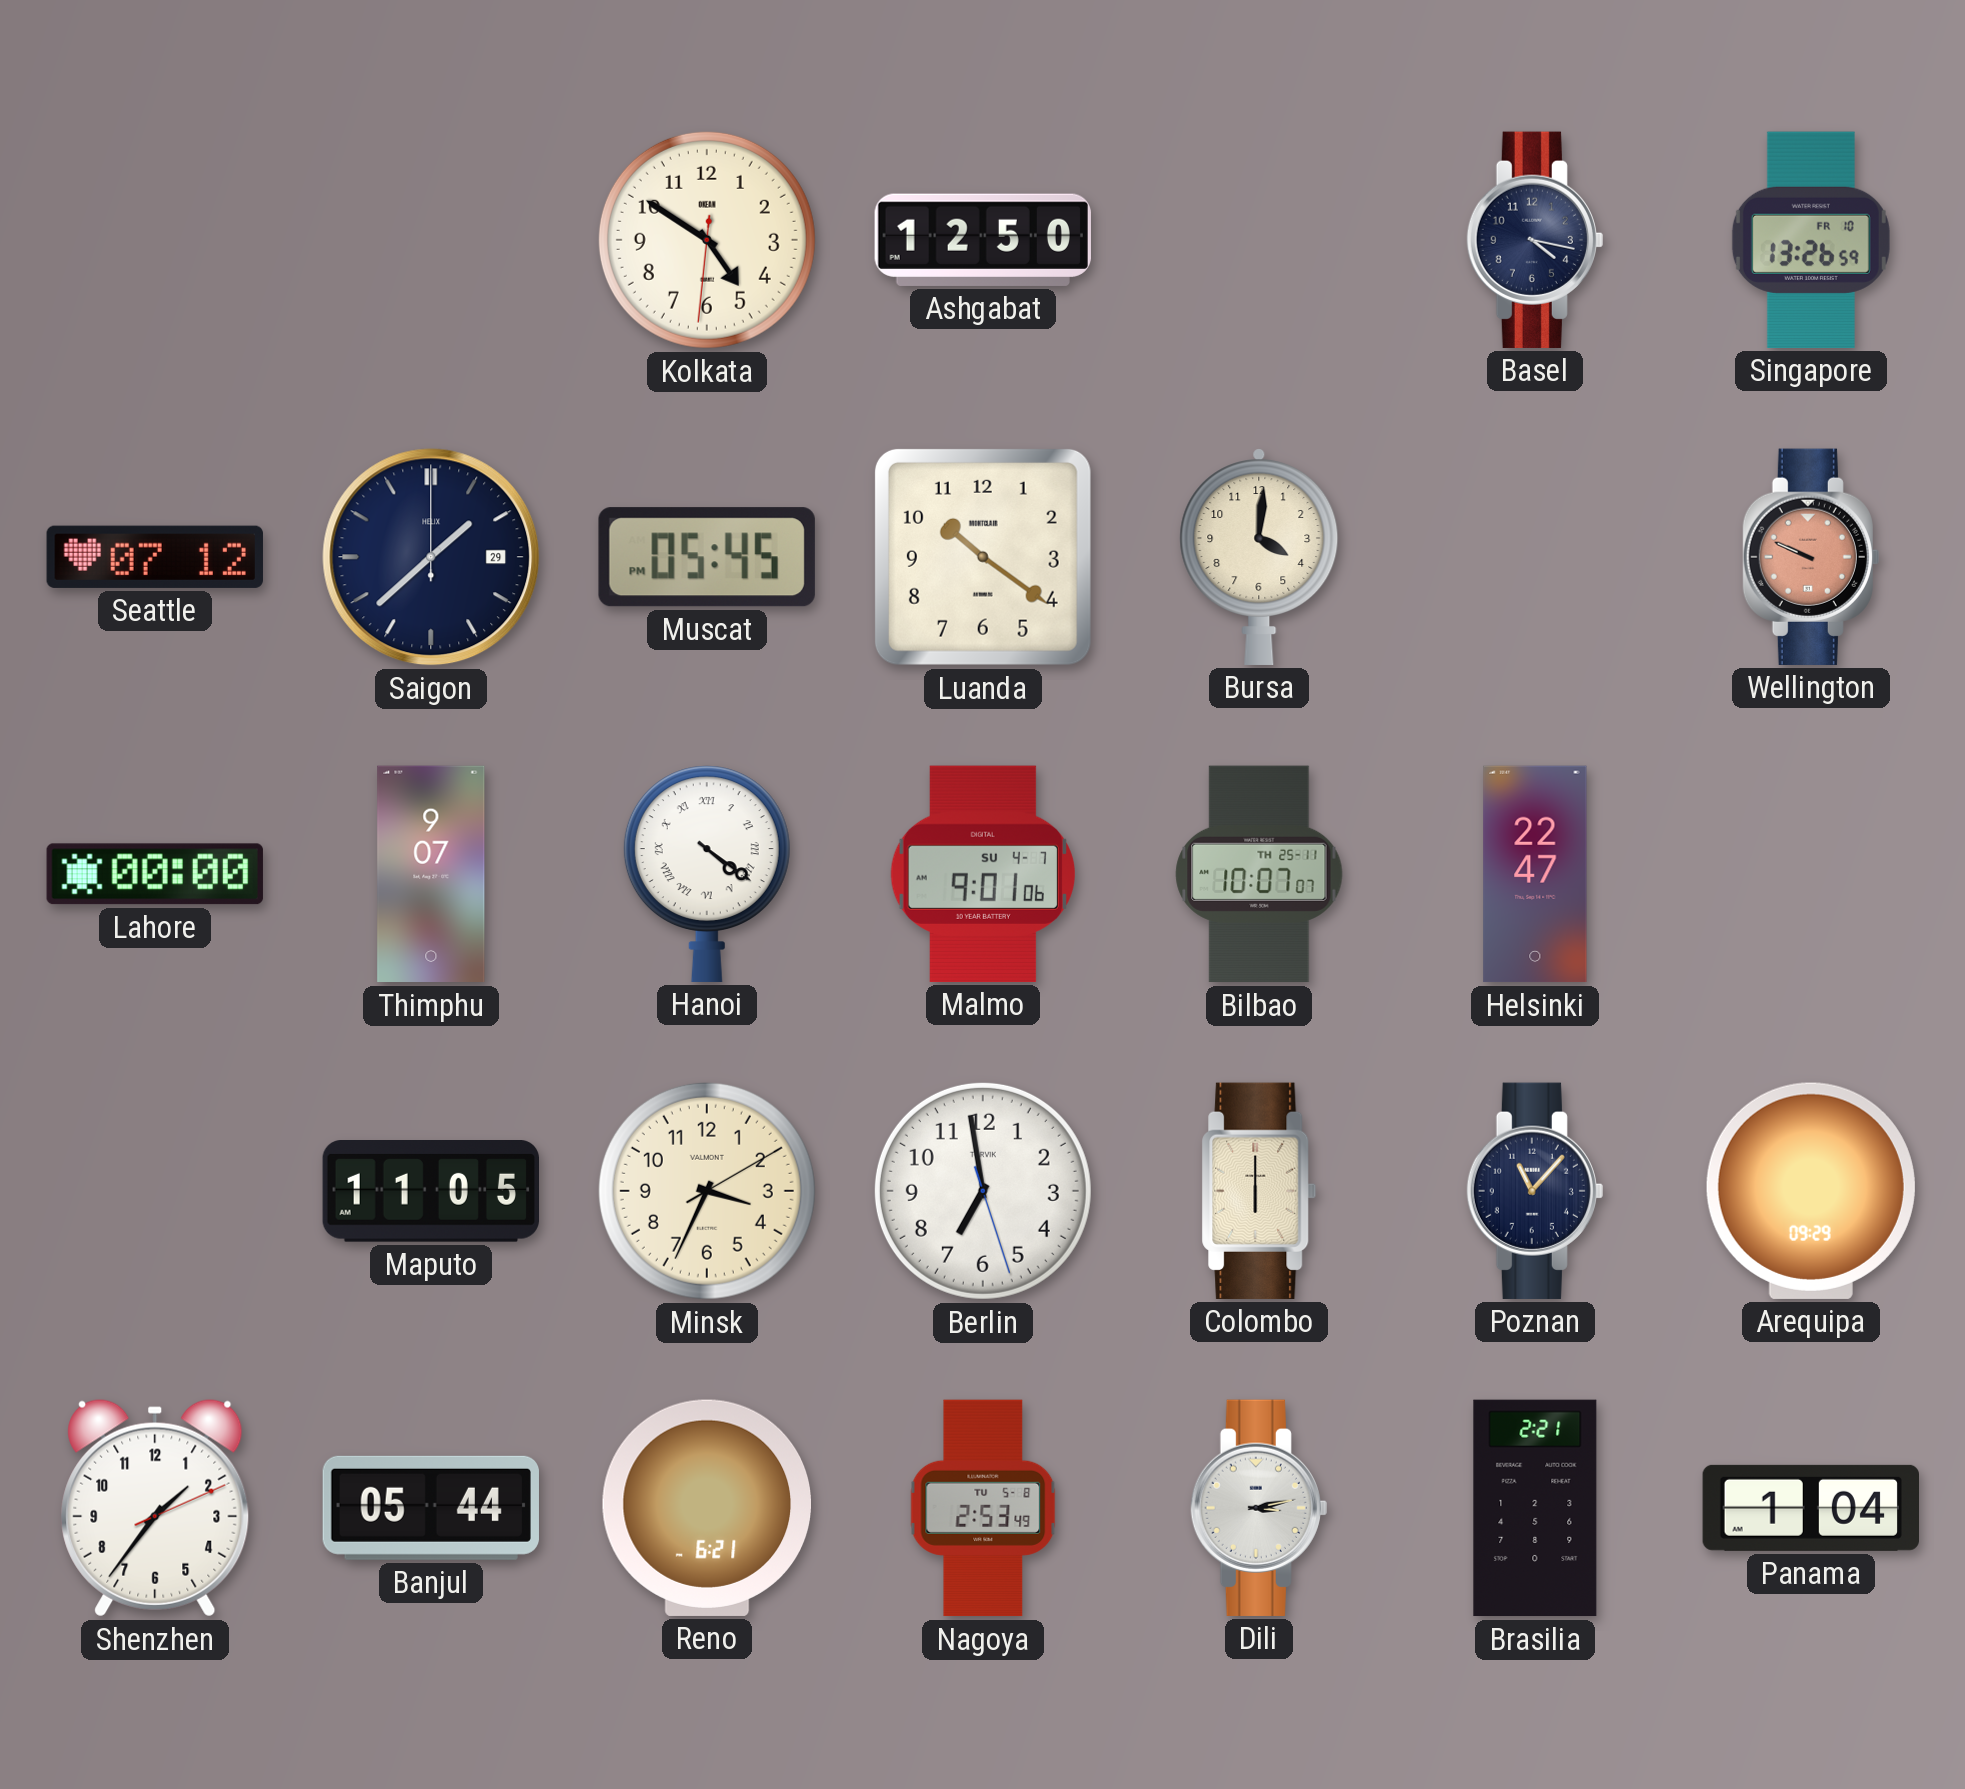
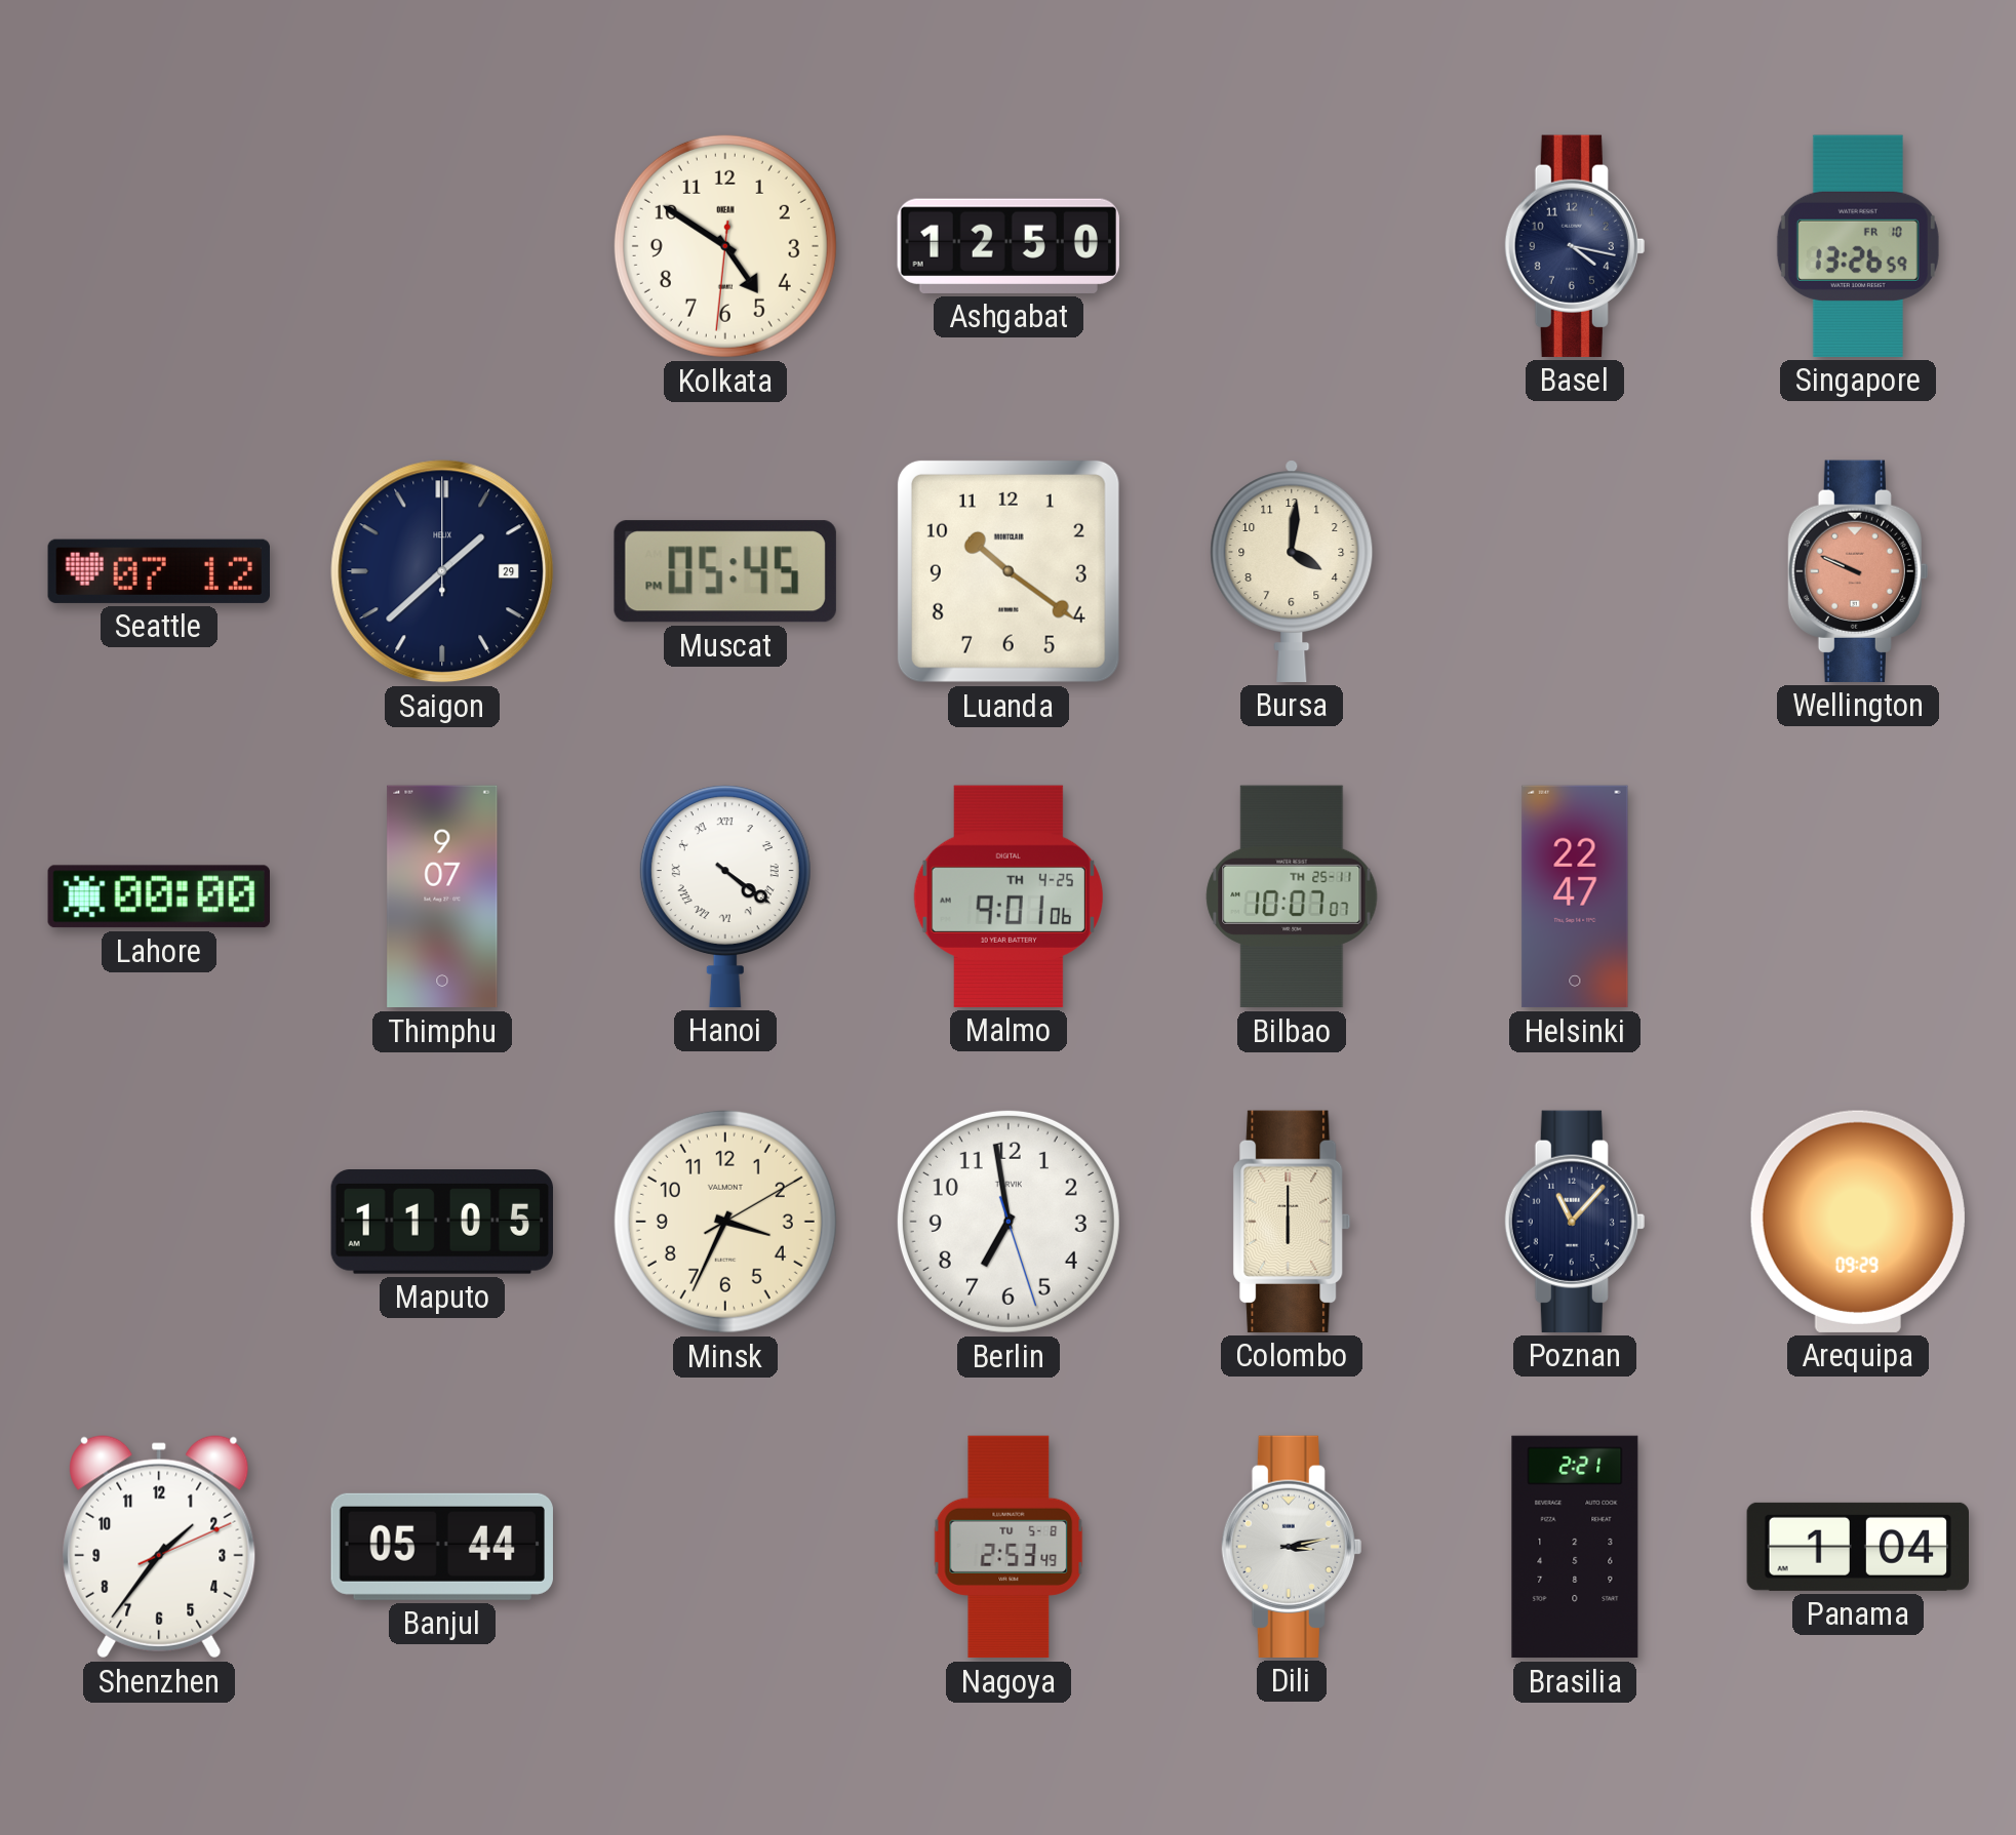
Malmo date: SU 4-7 -> TH 4-25 (1009, 896)
Reno: 6:21 -> none (706, 1508)
